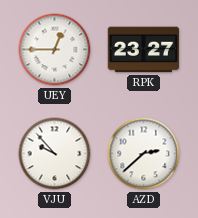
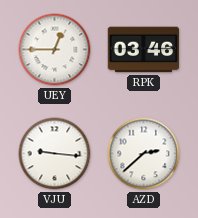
RPK: 23:27 -> 03:46 (144, 50)
VJU: 9:53 -> 9:16 (55, 154)
